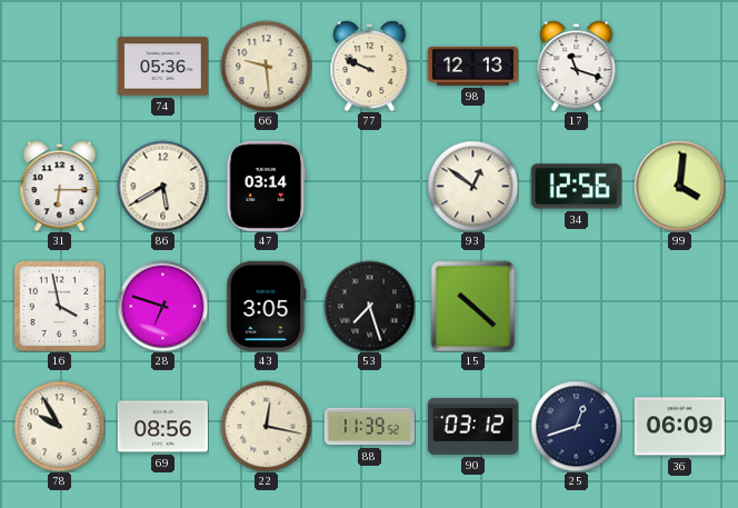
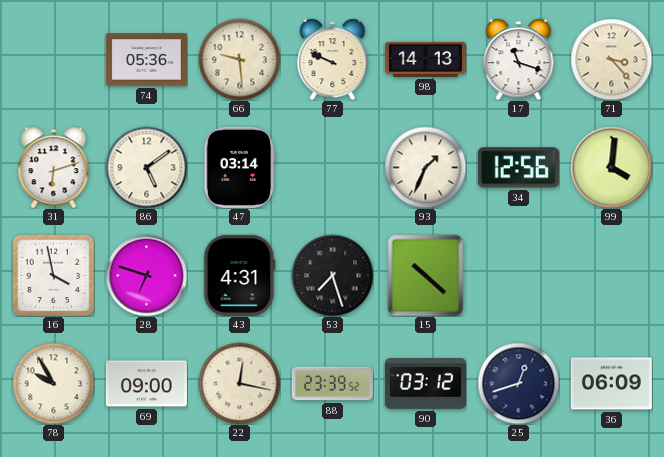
98: 12:13 -> 14:13 (425, 59)
71: none -> 3:23 (611, 59)
31: 6:15 -> 6:12 (54, 167)
86: 5:40 -> 5:09 (146, 167)
93: 12:51 -> 1:34 (425, 167)
43: 3:05 -> 4:31 (240, 275)
69: 08:56 -> 09:00 (146, 384)
88: 11:39 -> 23:39 (332, 384)
